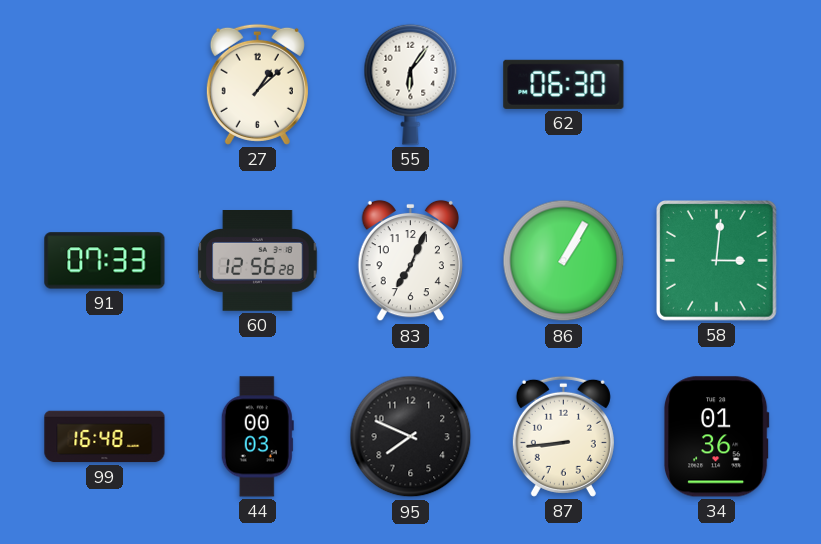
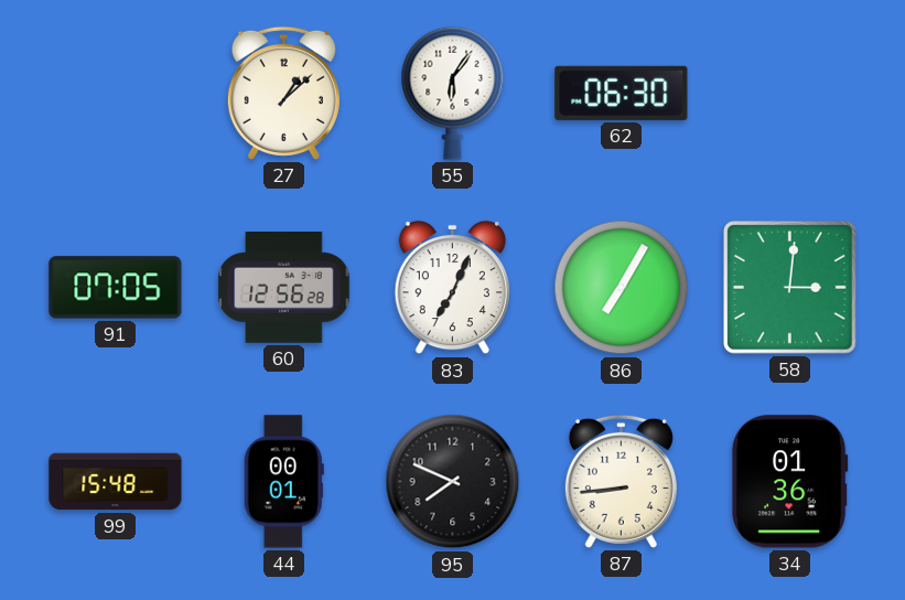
91: 07:33 -> 07:05 (116, 288)
86: 1:05 -> 7:05 (622, 288)
99: 16:48 -> 15:48 (116, 482)
44: 00:03 -> 00:01 (283, 482)
